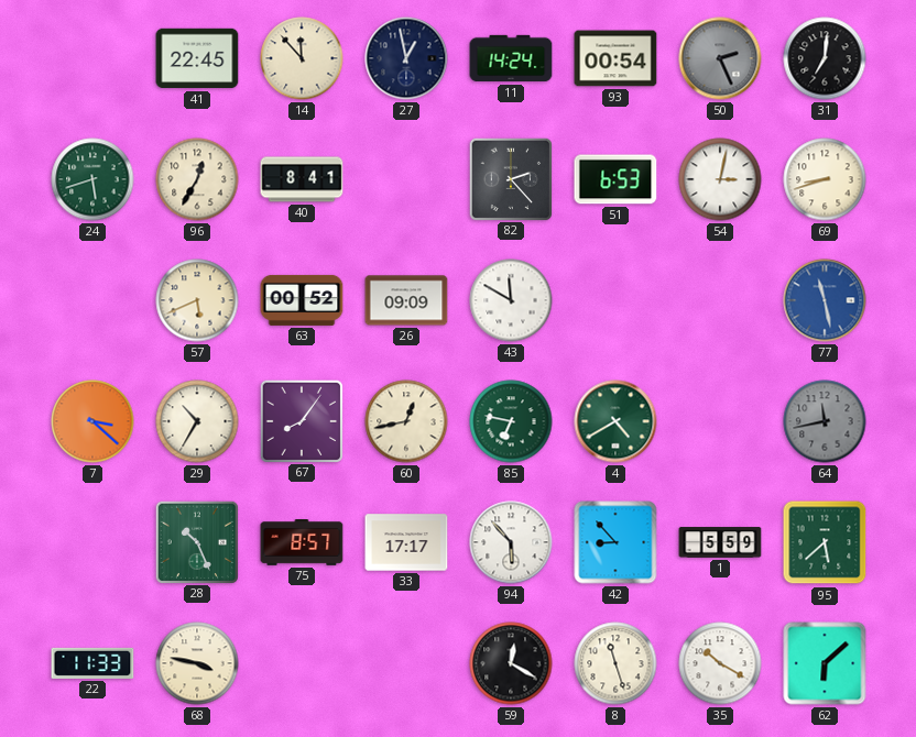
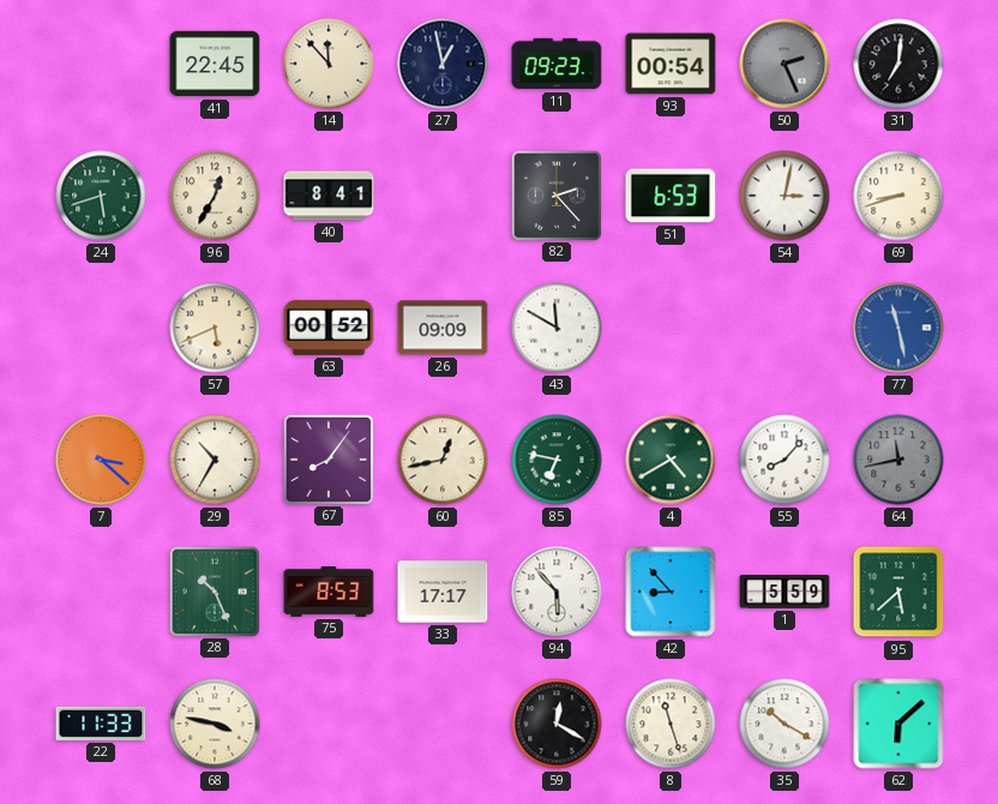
11: 14:24 -> 09:23 (557, 64)
55: none -> 8:07 (784, 460)
75: 8:57 -> 8:53 (329, 593)
